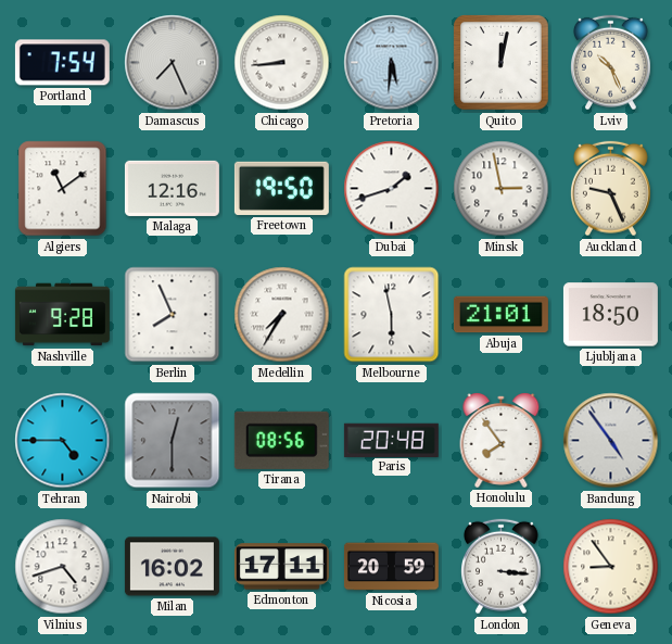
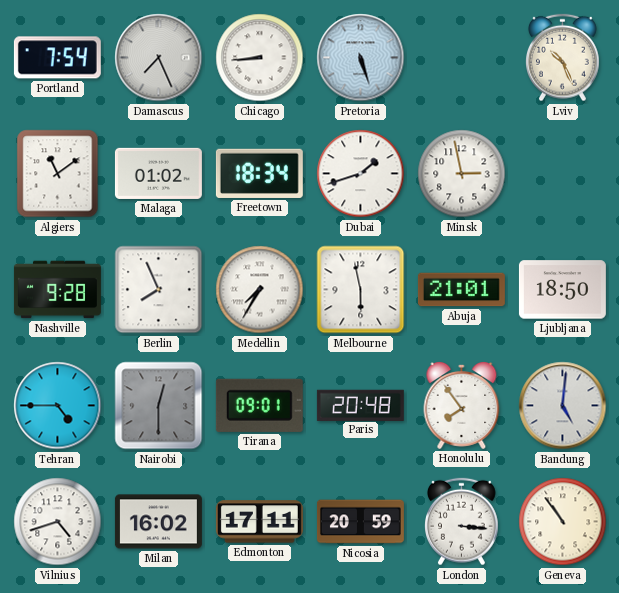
Pretoria: 5:31 -> 5:27 (361, 58)
Quito: 12:02 -> none (502, 63)
Malaga: 12:16 -> 01:02 (158, 173)
Freetown: 19:50 -> 18:34 (259, 173)
Auckland: 9:26 -> none (611, 189)
Tirana: 08:56 -> 09:01 (259, 405)
Bandung: 4:54 -> 5:01 (563, 406)
Geneva: 8:54 -> 10:54 (563, 522)
